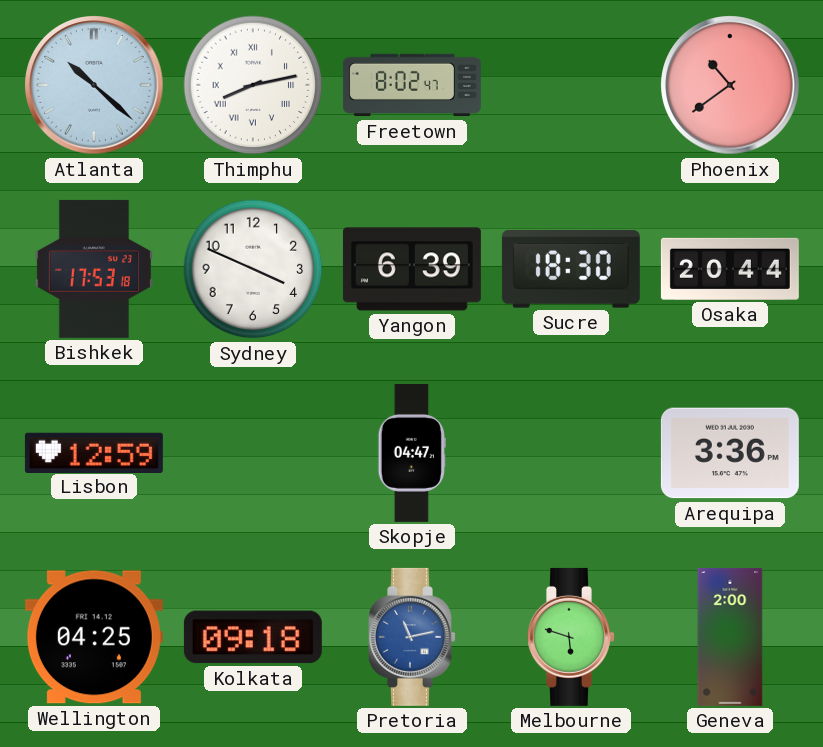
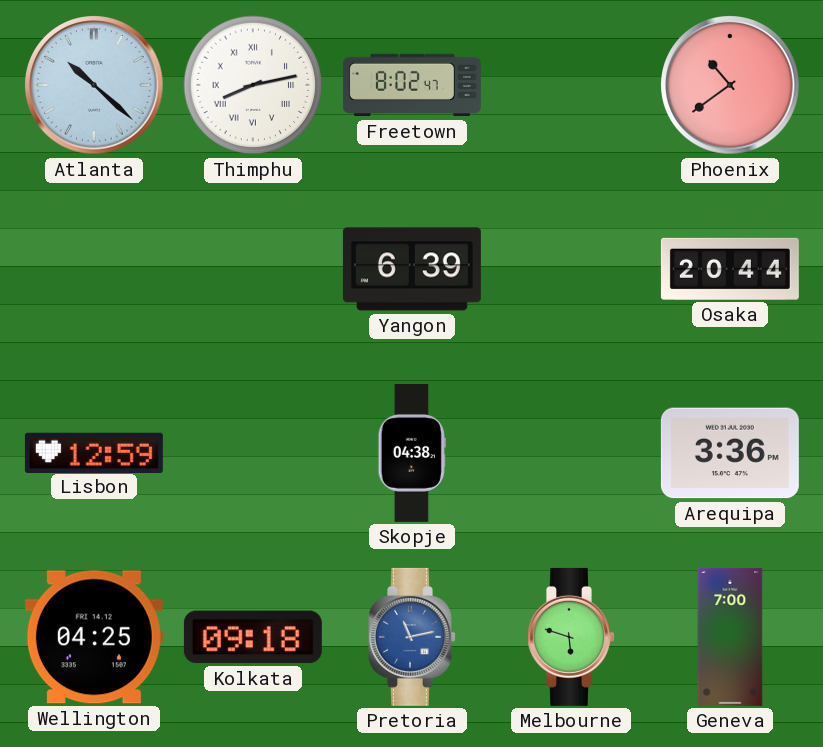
Bishkek: 17:53 -> none (94, 269)
Sydney: 3:49 -> none (253, 269)
Sucre: 18:30 -> none (571, 270)
Skopje: 04:47 -> 04:38 (412, 453)
Geneva: 2:00 -> 7:00 (730, 637)
